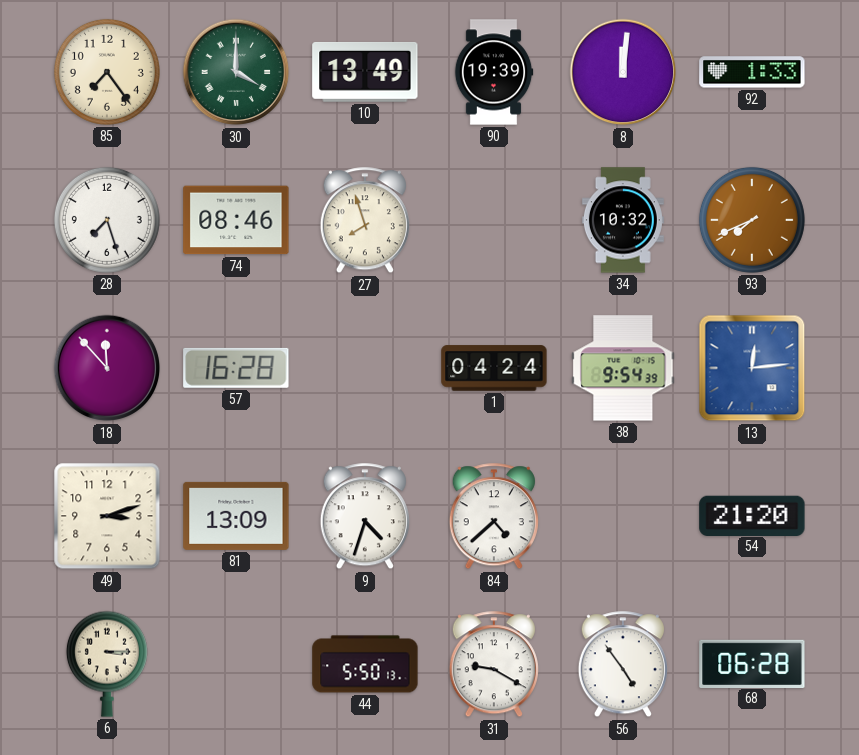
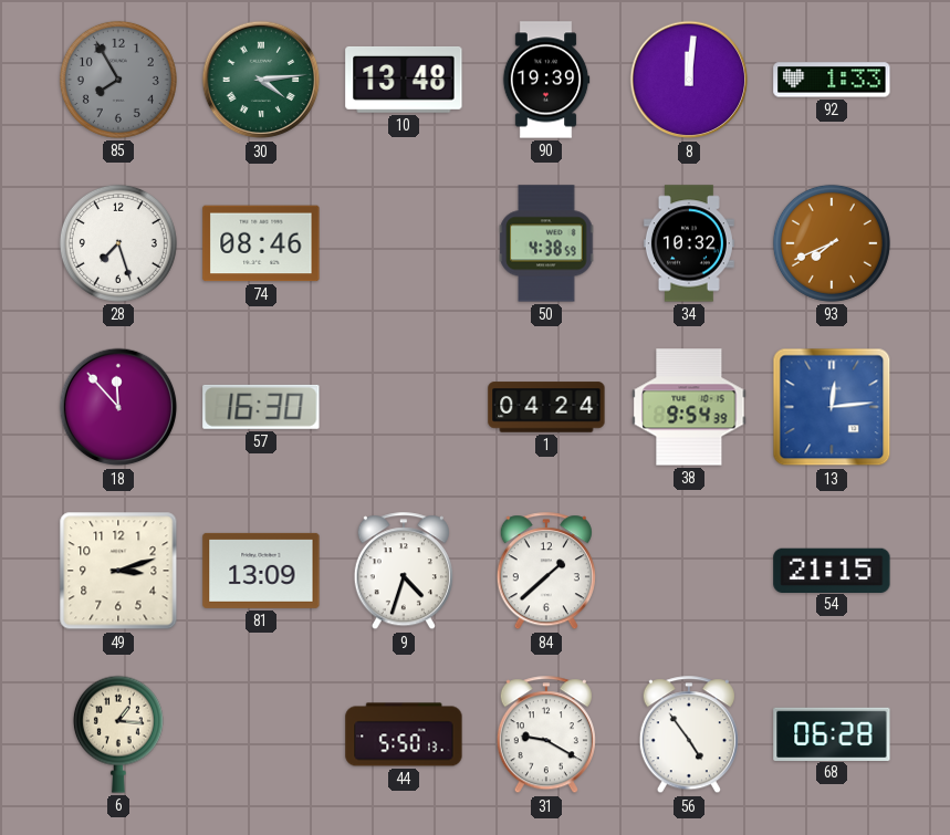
85: 7:24 -> 7:55 (118, 80)
85 dial: cream -> grey (118, 80)
30: 4:00 -> 4:14 (261, 80)
10: 13:49 -> 13:48 (404, 80)
27: 7:57 -> none (365, 221)
50: none -> 4:38 (546, 243)
57: 16:28 -> 16:30 (261, 407)
84: 4:38 -> 1:38 (546, 572)
54: 21:20 -> 21:15 (832, 570)
6: 3:15 -> 1:16 (118, 734)
